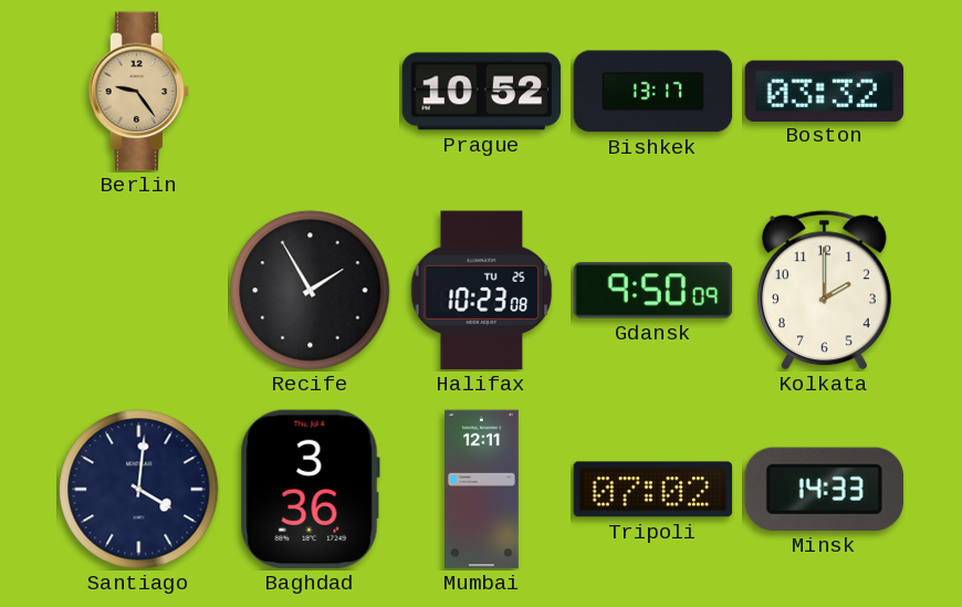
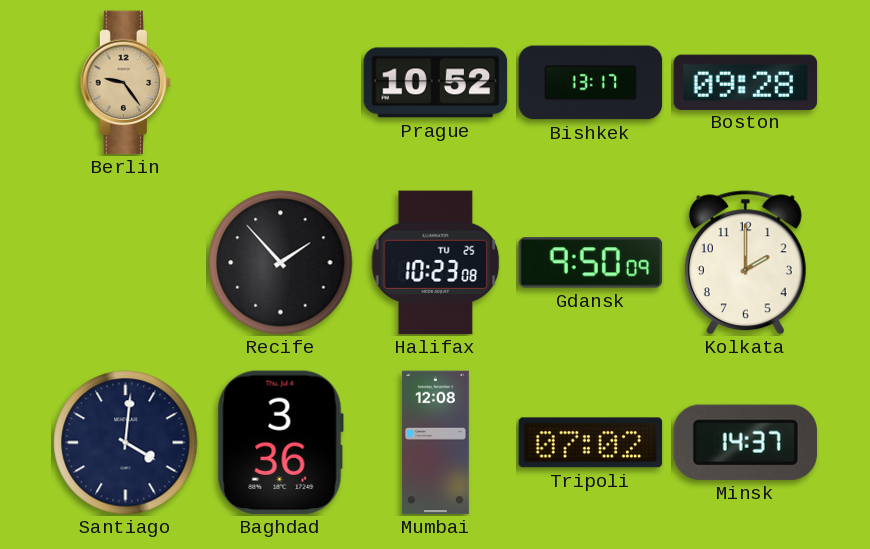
Boston: 03:32 -> 09:28 (746, 82)
Recife: 1:55 -> 1:53 (281, 263)
Mumbai: 12:11 -> 12:08 (435, 443)
Minsk: 14:33 -> 14:37 (745, 442)
